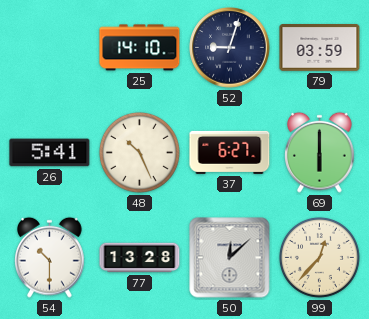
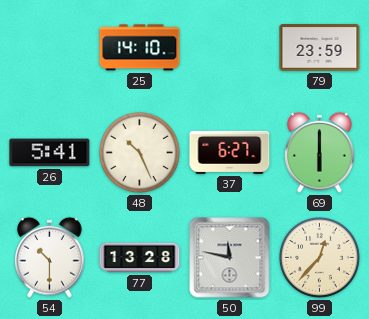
52: 9:03 -> none (230, 48)
79: 03:59 -> 23:59 (320, 48)
50: 12:08 -> 11:47 (230, 258)
